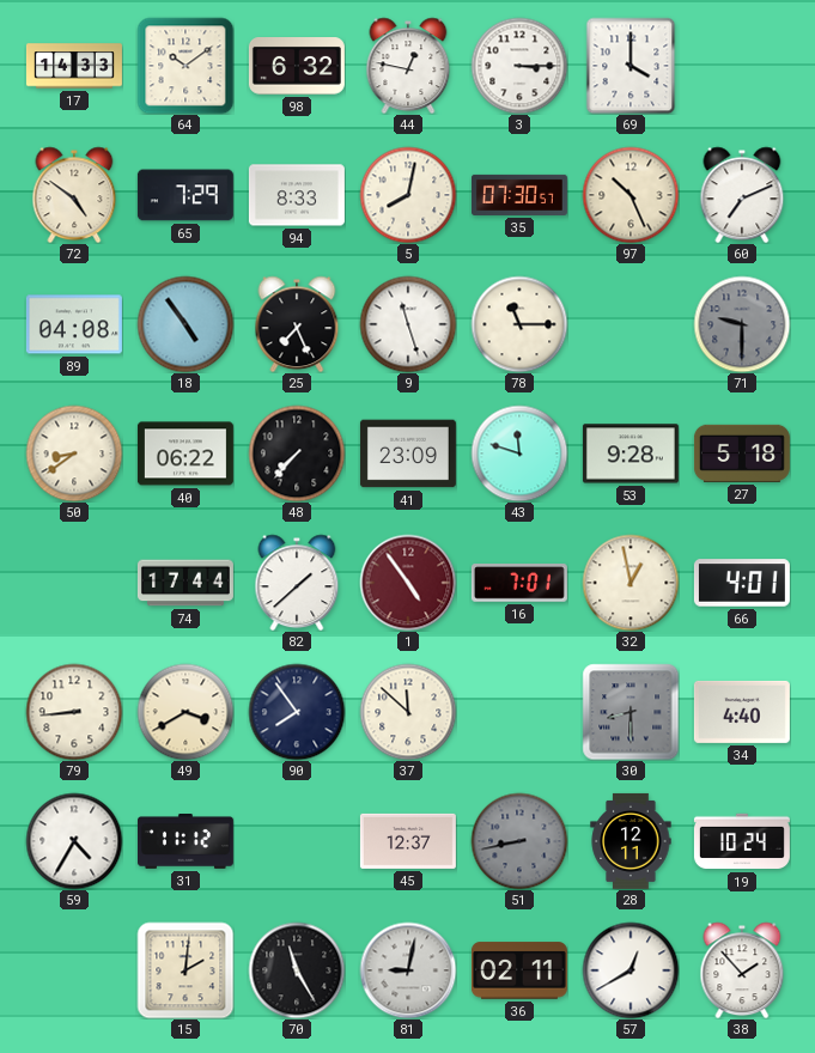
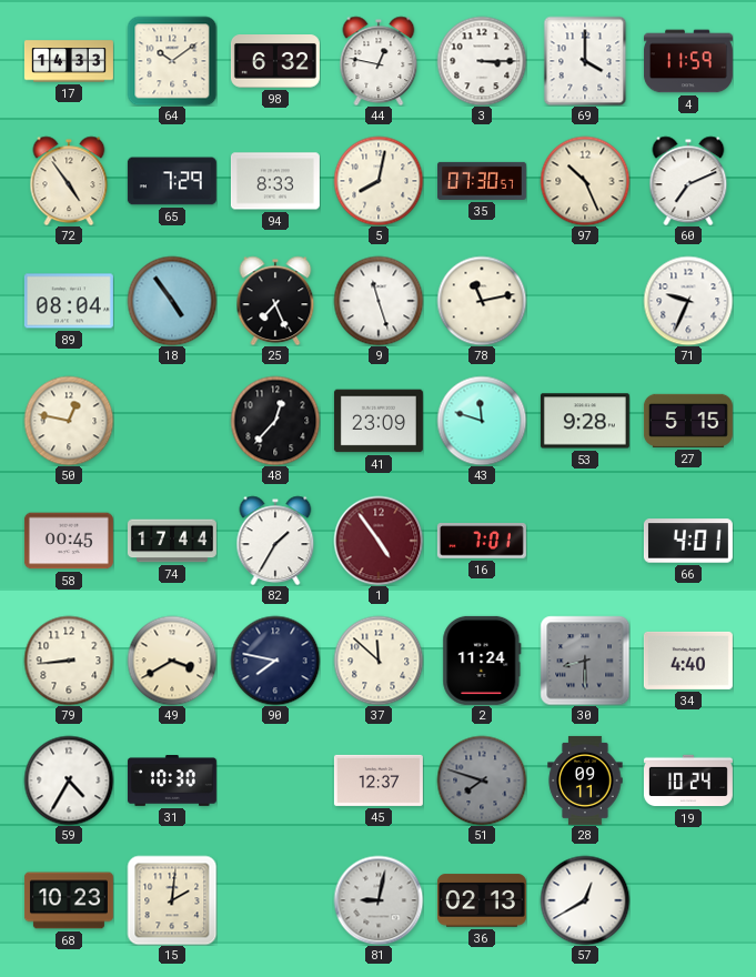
4: none -> 11:59 (688, 61)
72: 4:51 -> 4:54 (69, 181)
89: 04:08 -> 08:04 (69, 301)
78: 11:15 -> 11:13 (482, 301)
71: 9:30 -> 9:34 (688, 301)
71 dial: grey -> white (688, 301)
50: 8:39 -> 12:47 (69, 421)
40: 06:22 -> none (185, 454)
48: 7:37 -> 12:37 (275, 421)
27: 5:18 -> 5:15 (688, 421)
58: none -> 00:45 (69, 541)
82: 1:38 -> 1:35 (275, 541)
32: 12:58 -> none (631, 583)
90: 7:54 -> 7:47 (275, 661)
2: none -> 11:24 (482, 661)
31: 11:12 -> 10:30 (172, 782)
51: 8:43 -> 7:48 (482, 780)
28: 12:11 -> 09:11 (585, 780)
68: none -> 10:23 (69, 900)
70: 11:25 -> none (297, 970)
36: 02:11 -> 02:13 (482, 900)
38: 1:53 -> none (742, 970)
